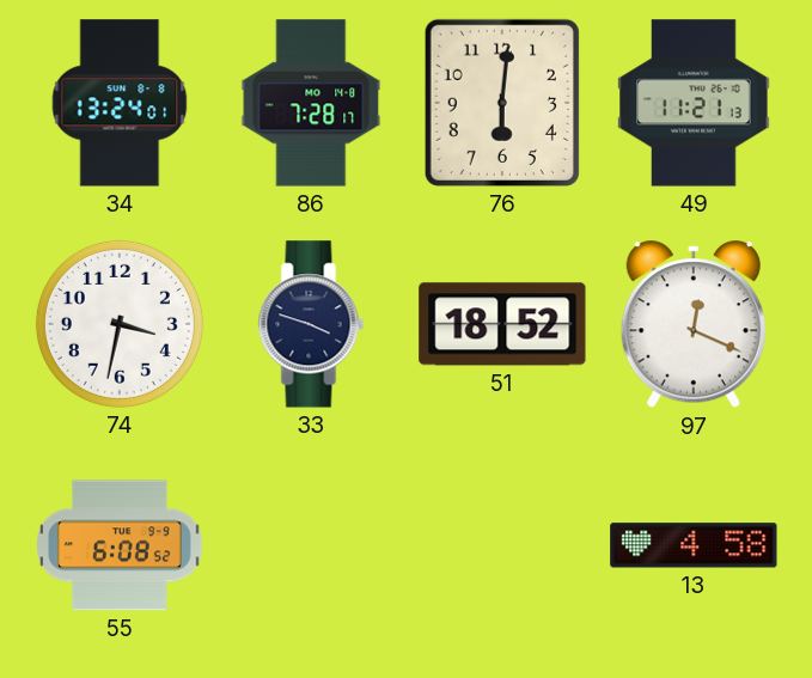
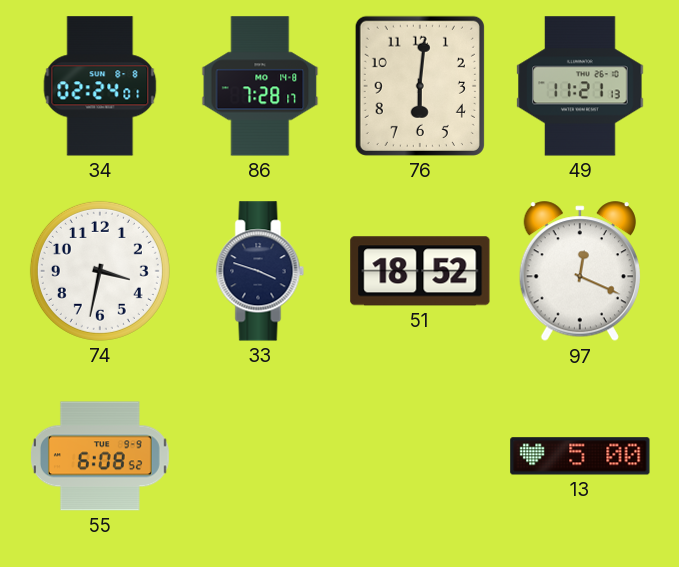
34: 13:24 -> 02:24 (100, 86)
13: 4:58 -> 5:00 (580, 456)
